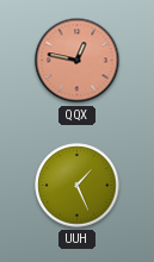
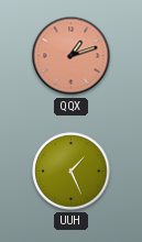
QQX: 12:47 -> 1:12 (72, 56)
